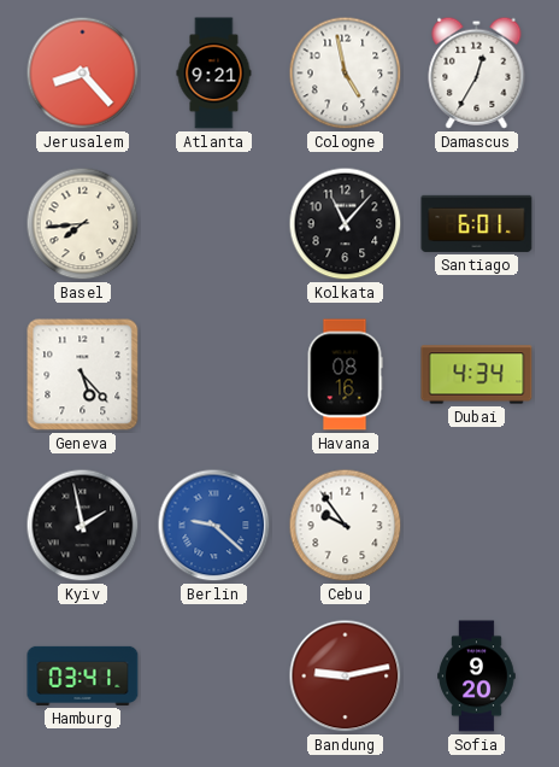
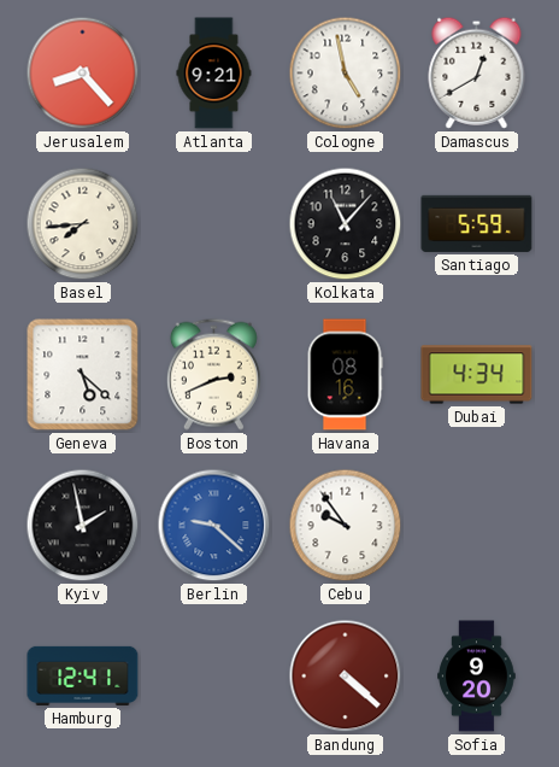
Damascus: 12:35 -> 12:40 (477, 72)
Santiago: 6:01 -> 5:59 (477, 223)
Geneva: 5:23 -> 5:22 (83, 375)
Boston: none -> 2:41 (213, 374)
Hamburg: 03:41 -> 12:41 (83, 675)
Bandung: 9:13 -> 4:22 (346, 677)
